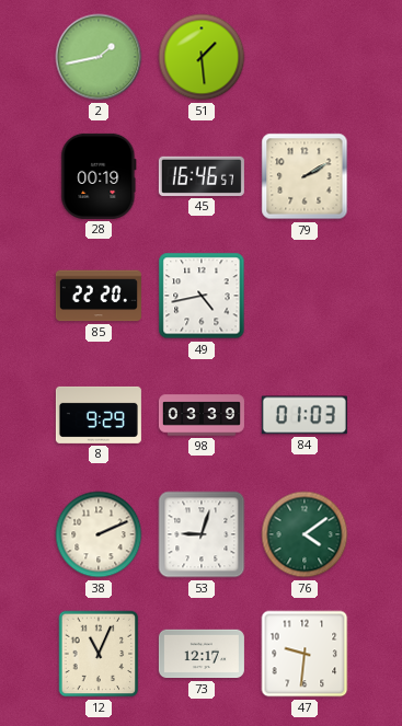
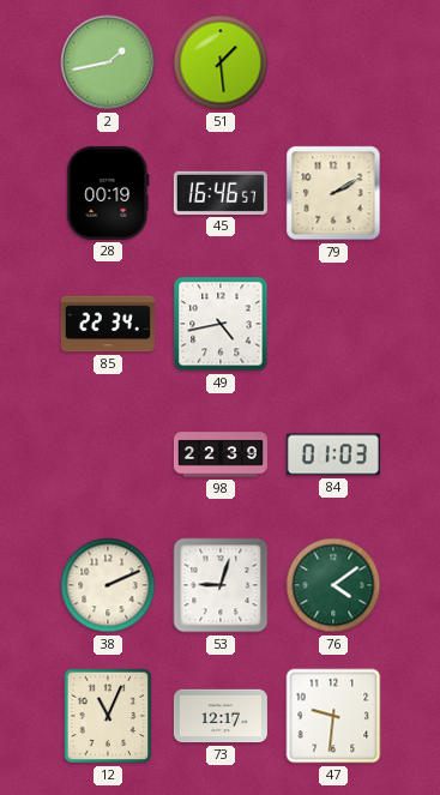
85: 22:20 -> 22:34 (108, 324)
8: 9:29 -> none (99, 415)
98: 03:39 -> 22:39 (221, 454)
